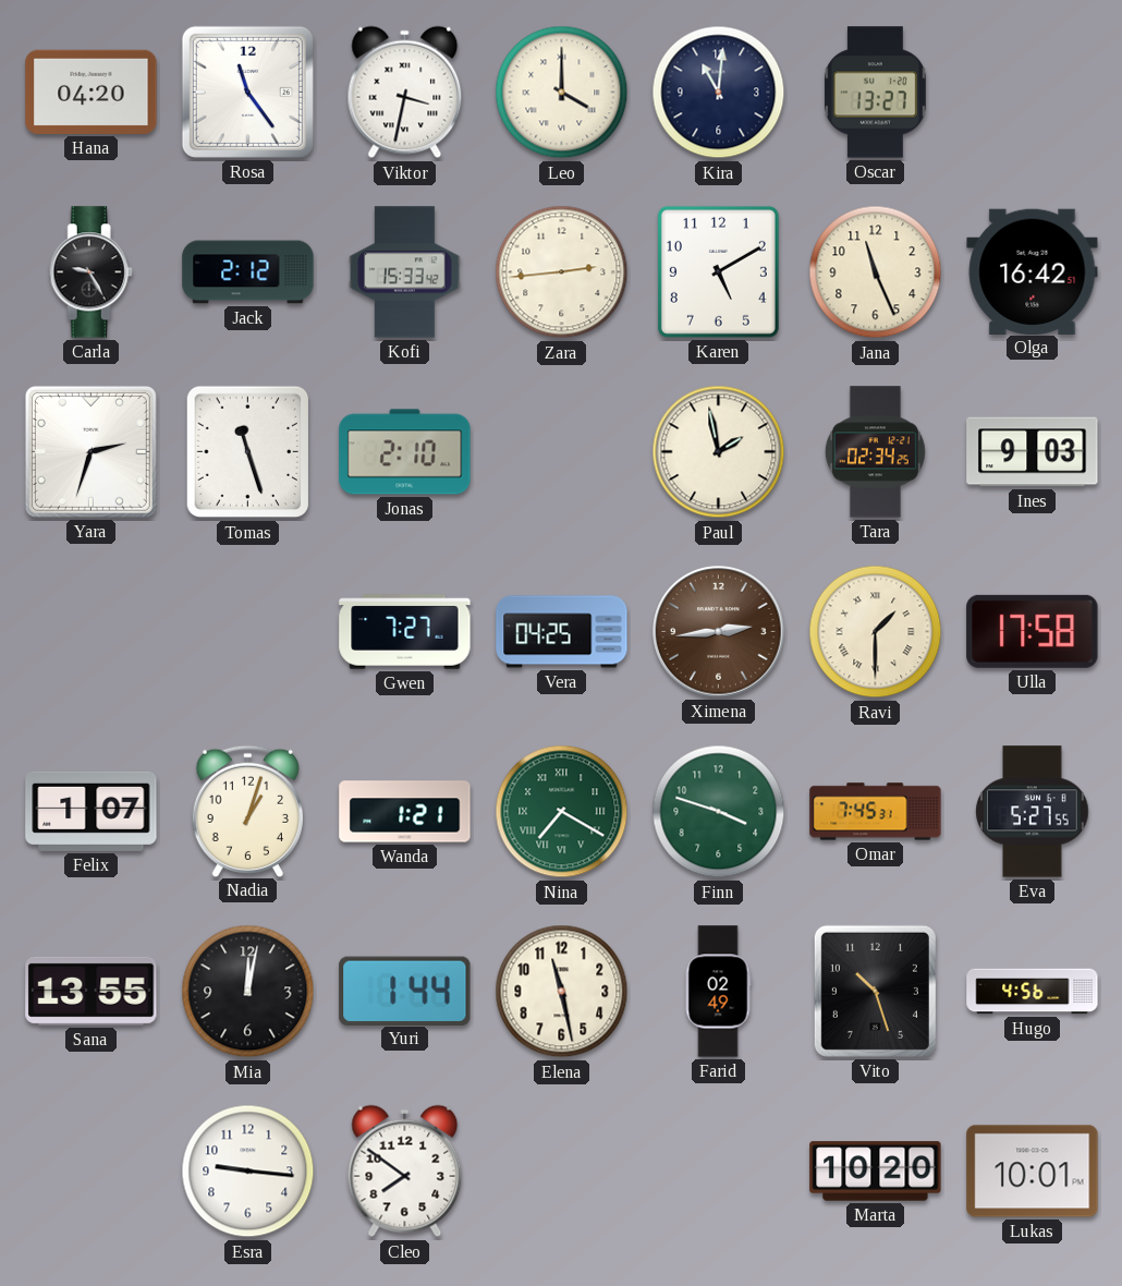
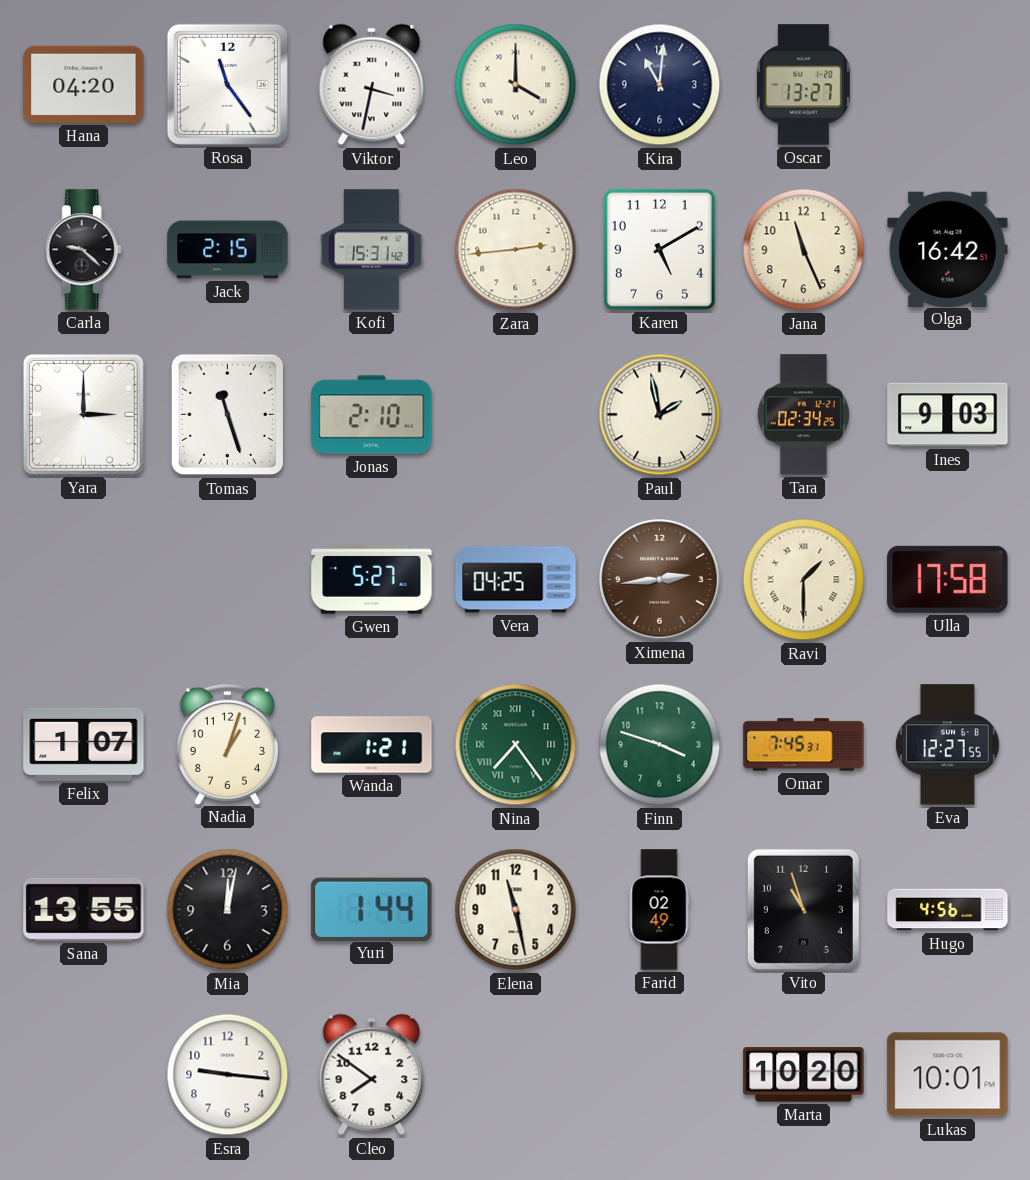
Carla: 9:25 -> 9:22 (83, 250)
Jack: 2:12 -> 2:15 (228, 250)
Kofi: 15:33 -> 15:31 (372, 250)
Yara: 2:33 -> 3:00 (83, 414)
Gwen: 7:27 -> 5:27 (372, 580)
Nina: 7:20 -> 7:24 (516, 745)
Eva: 5:27 -> 12:27 (948, 745)
Vito: 10:27 -> 10:57 (803, 909)
